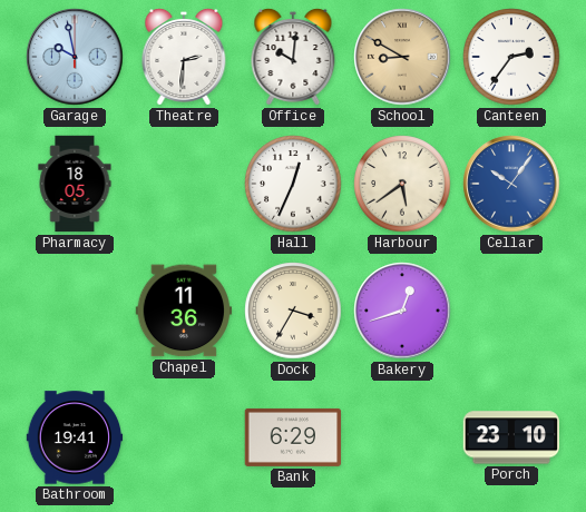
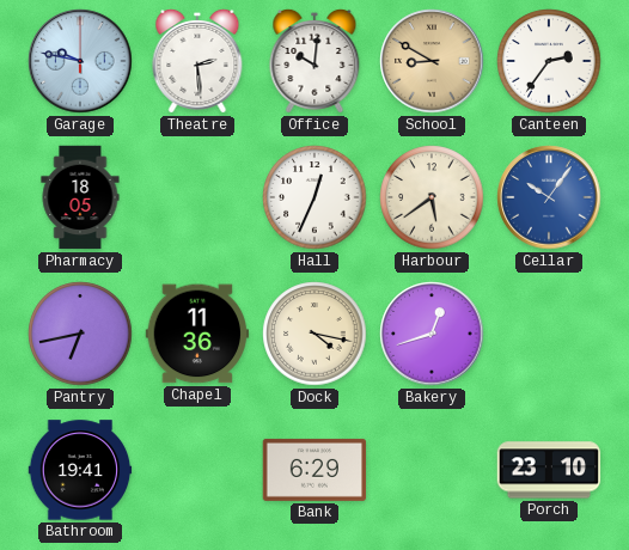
Garage: 9:58 -> 9:47 (80, 61)
Theatre: 2:31 -> 2:29 (197, 61)
Pantry: none -> 6:43 (80, 334)
Dock: 3:35 -> 4:17 (314, 334)
